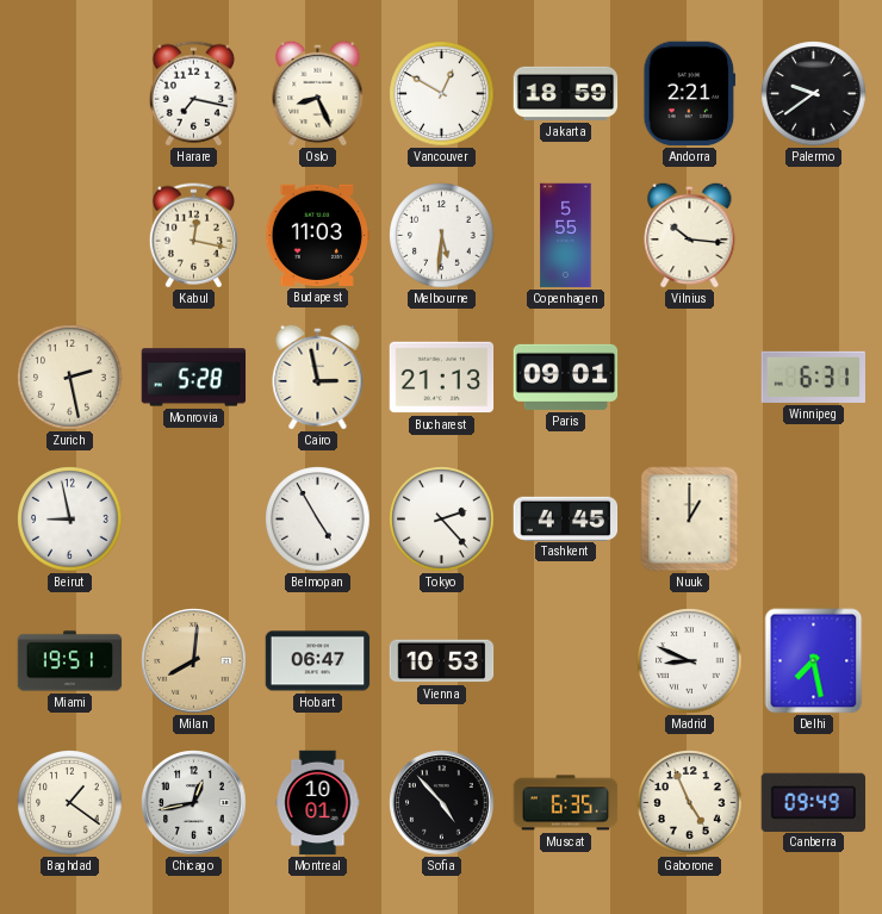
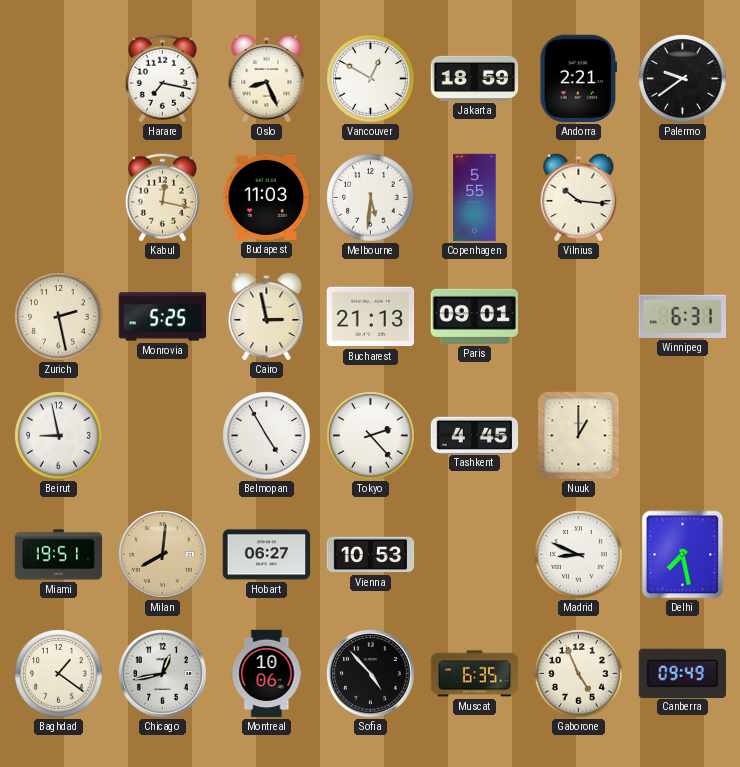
Monrovia: 5:28 -> 5:25 (163, 317)
Hobart: 06:47 -> 06:27 (267, 555)
Montreal: 10:01 -> 10:06 (267, 674)
